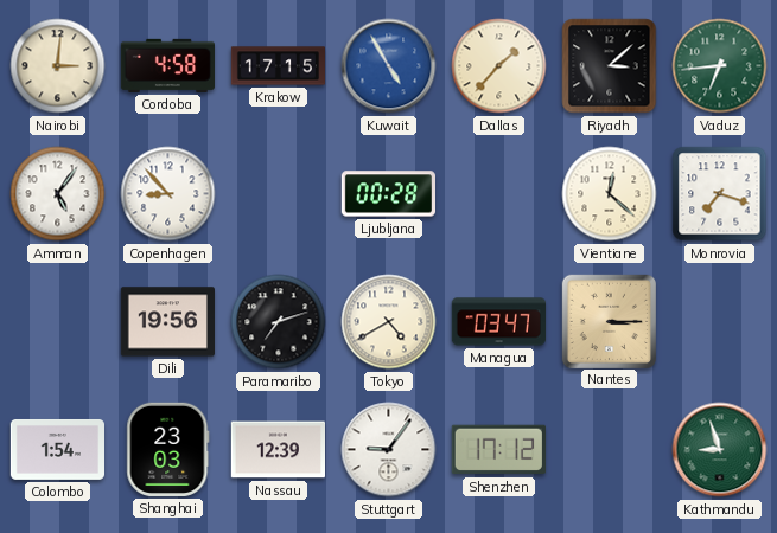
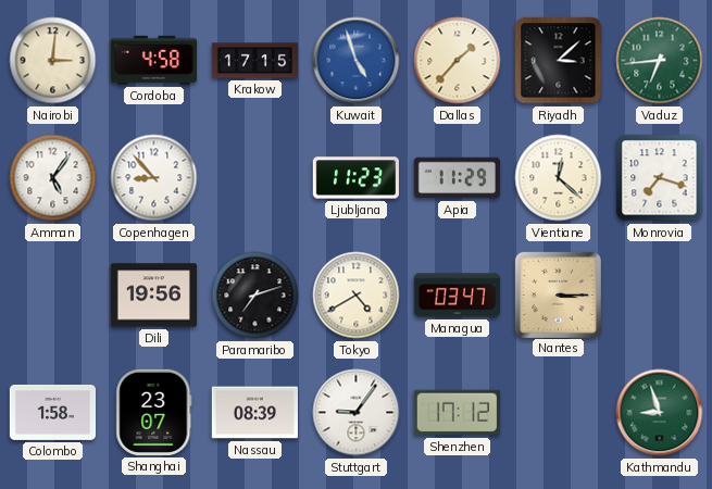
Kuwait: 4:55 -> 4:57 (357, 61)
Ljubljana: 00:28 -> 11:23 (355, 178)
Apia: none -> 11:29 (457, 178)
Colombo: 1:54 -> 1:58 (52, 412)
Shanghai: 23:03 -> 23:07 (154, 412)
Nassau: 12:39 -> 08:39 (254, 413)
